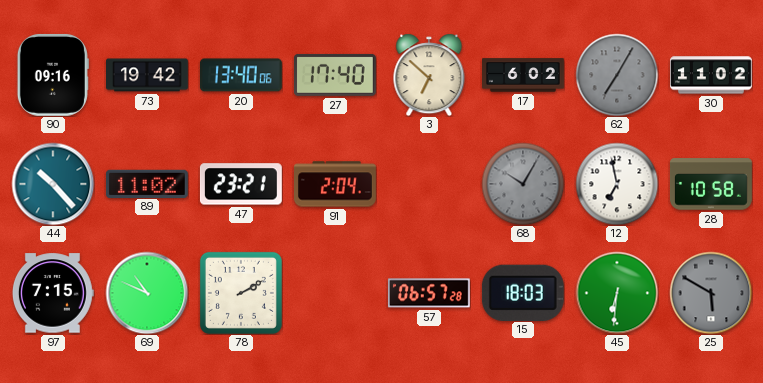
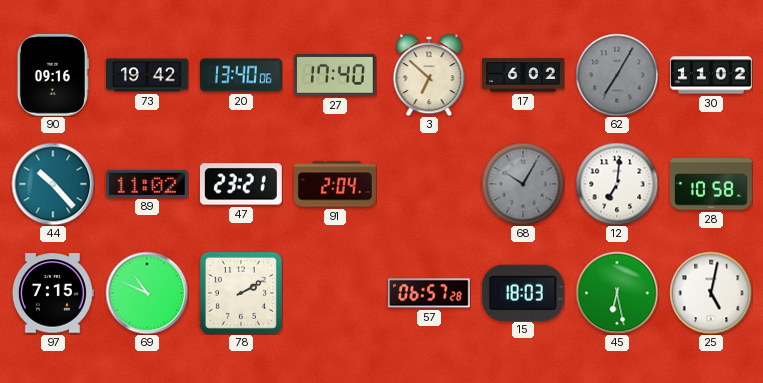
12: 6:58 -> 7:01 (617, 184)
45: 6:31 -> 6:28 (617, 293)
25: 5:50 -> 5:02 (711, 293)
25 dial: grey -> white (711, 293)
